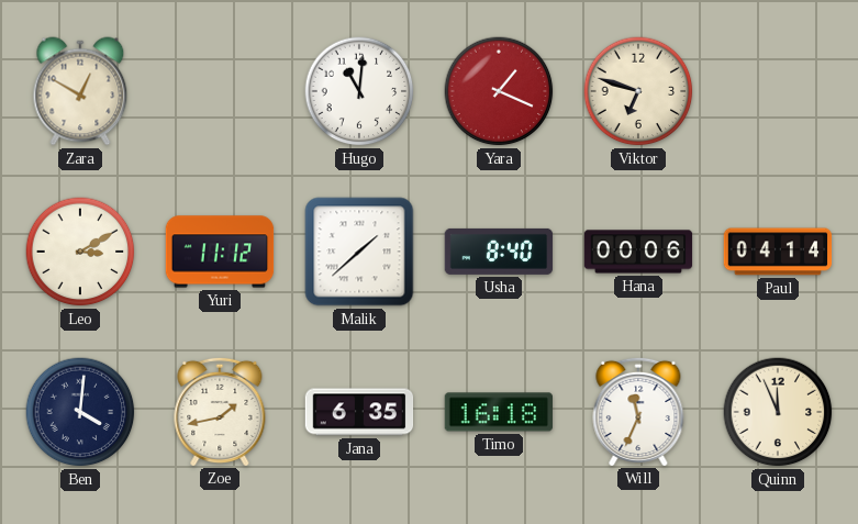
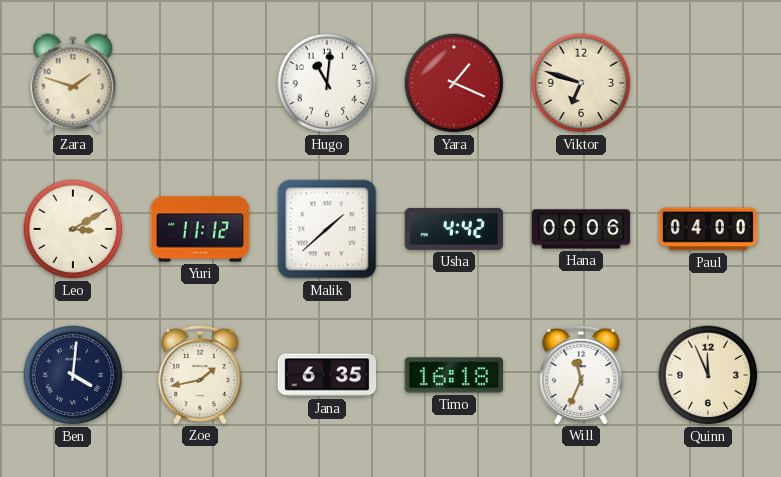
Zara: 12:50 -> 1:48 (73, 83)
Usha: 8:40 -> 4:42 (454, 229)
Paul: 04:14 -> 04:00 (708, 229)
